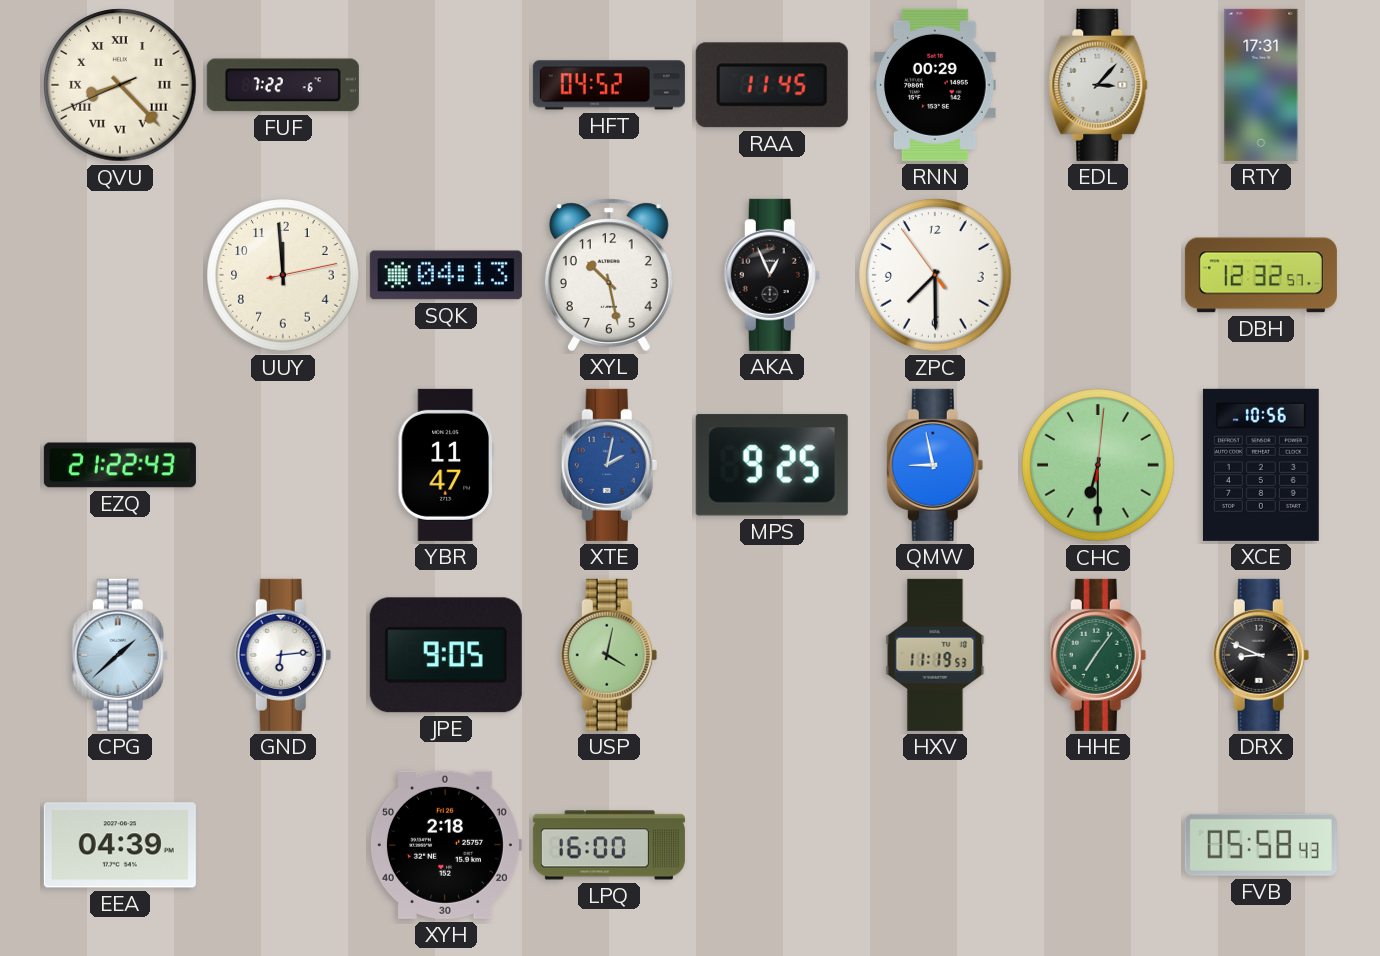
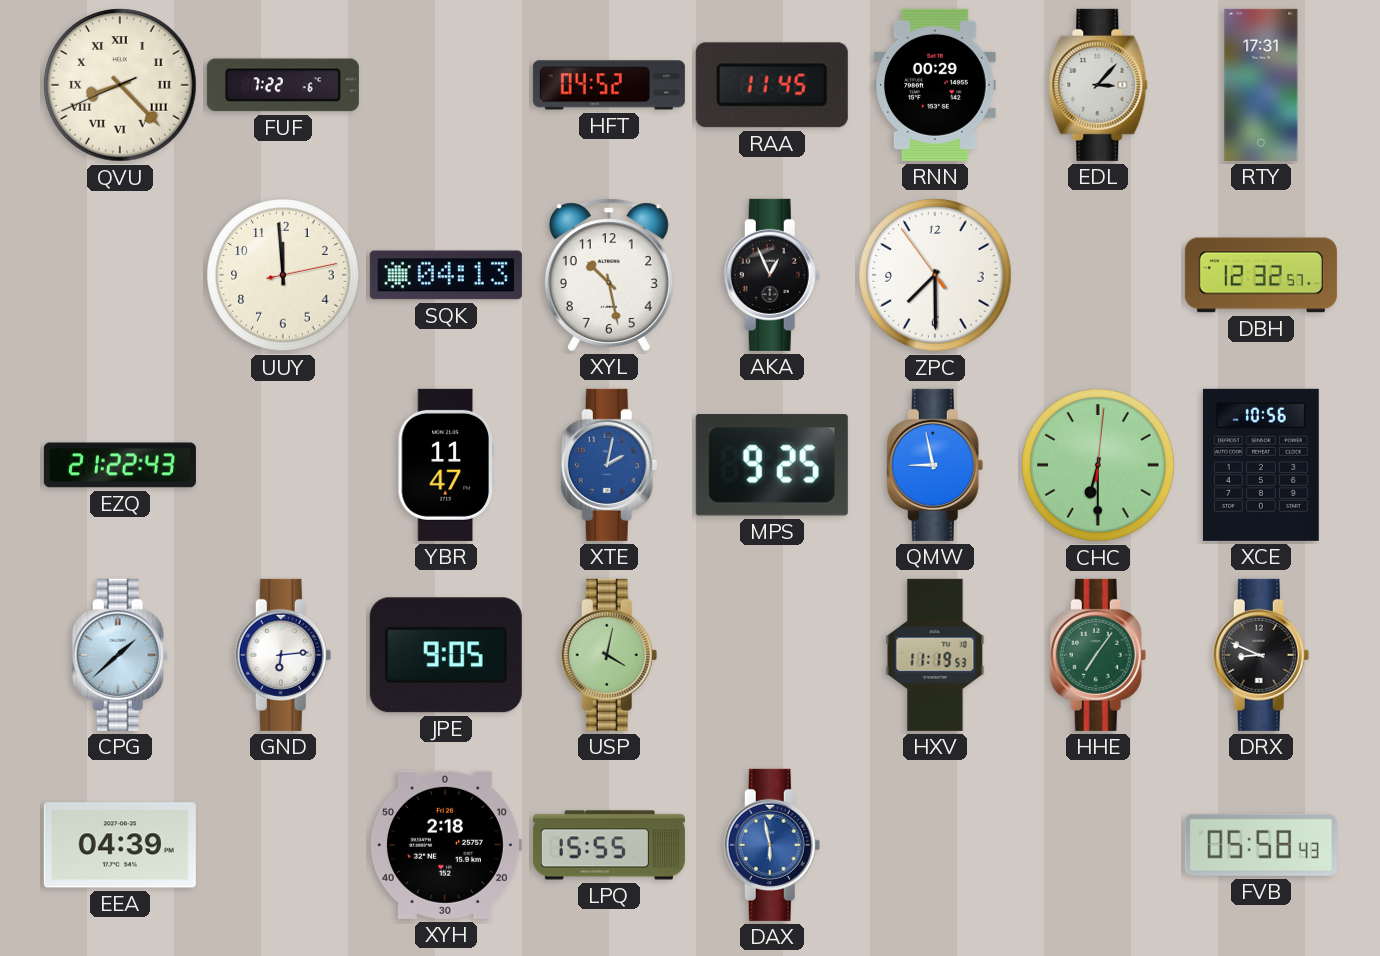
LPQ: 16:00 -> 15:55 (609, 845)
DAX: none -> 5:58 (772, 845)
